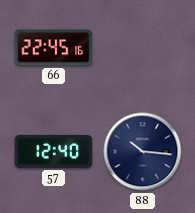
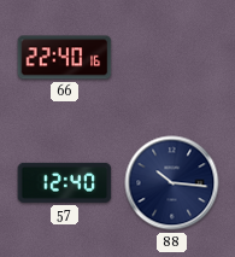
66: 22:45 -> 22:40 (65, 58)
